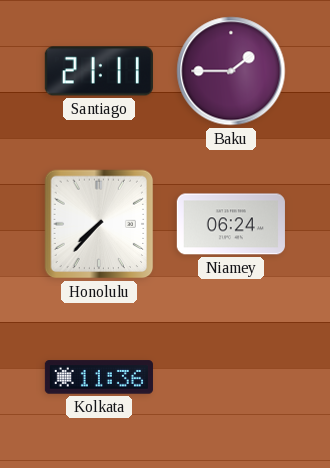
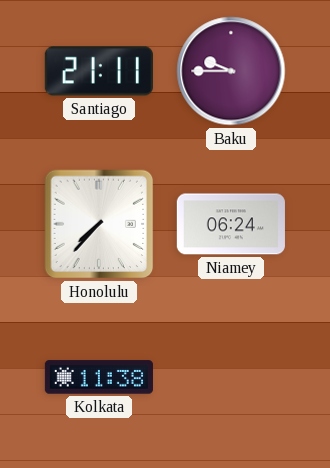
Baku: 1:45 -> 9:45 (231, 71)
Kolkata: 11:36 -> 11:38 (99, 377)
